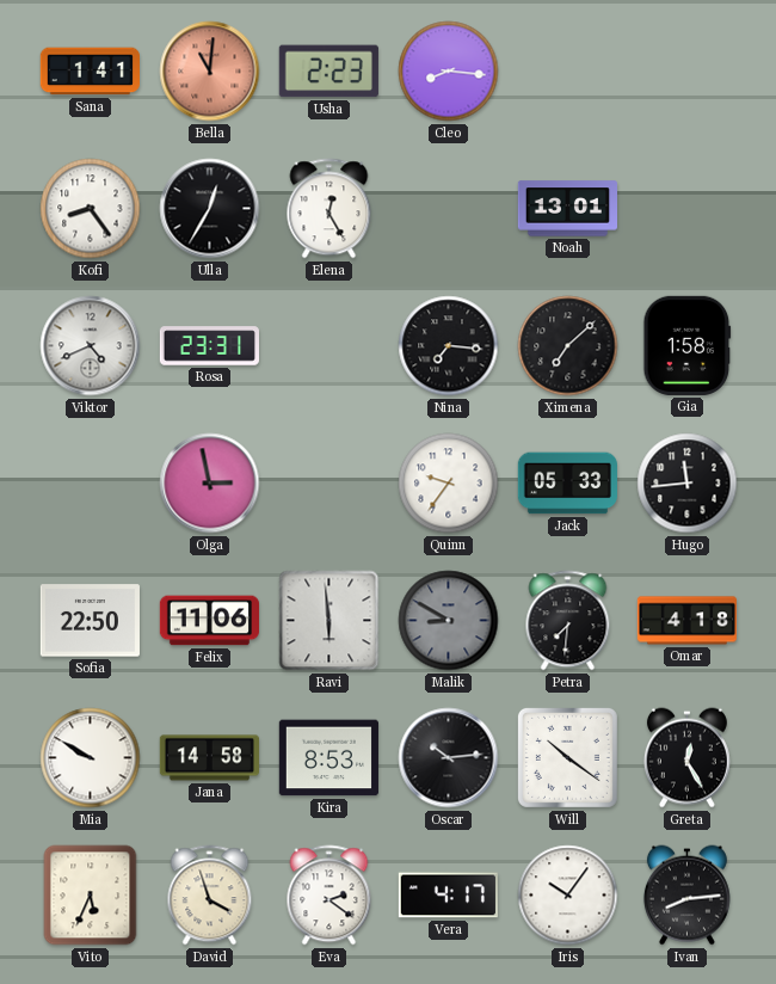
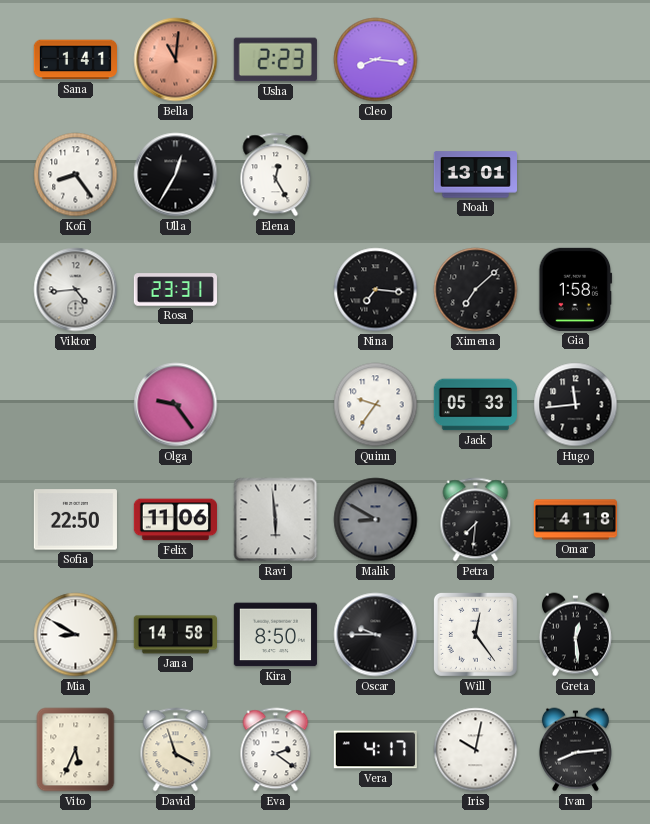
Viktor: 4:41 -> 4:44 (76, 290)
Olga: 2:58 -> 9:24 (176, 405)
Mia: 9:50 -> 8:50 (76, 635)
Kira: 8:53 -> 8:50 (275, 635)
Oscar: 10:14 -> 9:45 (376, 635)
Will: 10:21 -> 12:24 (475, 634)
Greta: 12:25 -> 12:29 (575, 635)
Iris: 10:06 -> 10:02 (476, 750)
